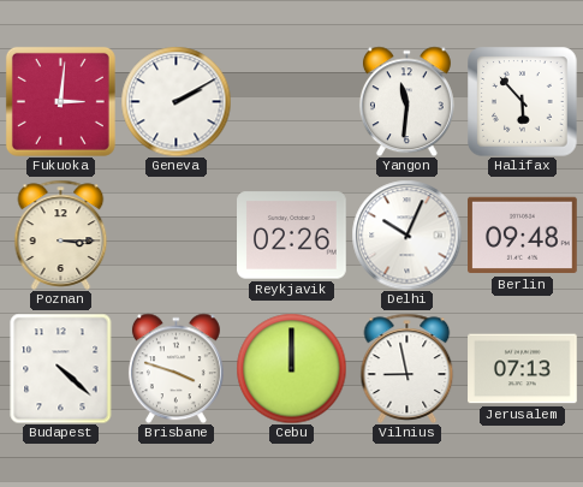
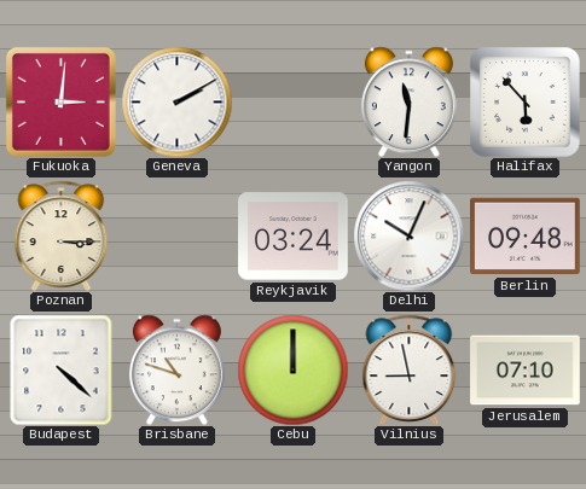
Reykjavik: 02:26 -> 03:24 (294, 237)
Brisbane: 3:48 -> 10:48 (176, 369)
Jerusalem: 07:13 -> 07:10 (526, 371)
